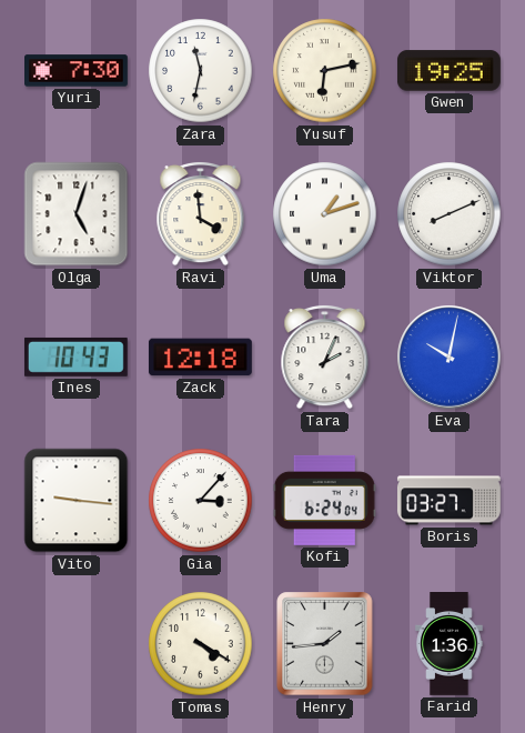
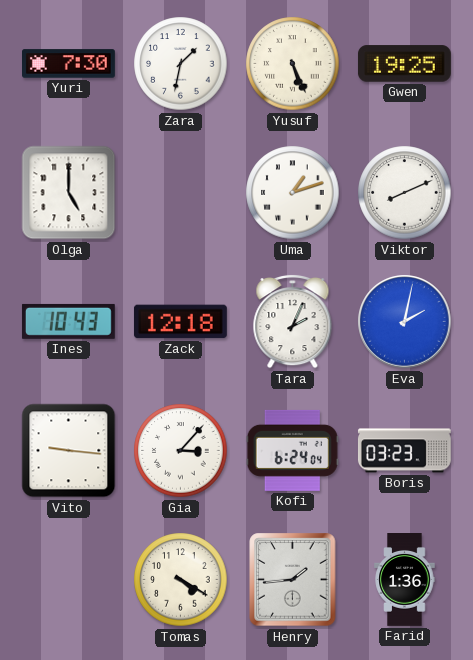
Zara: 11:32 -> 1:32 (181, 64)
Yusuf: 6:13 -> 5:26 (293, 64)
Olga: 5:03 -> 5:00 (69, 193)
Ravi: 3:59 -> none (201, 213)
Eva: 10:02 -> 2:02 (405, 322)
Boris: 03:27 -> 03:23 (404, 451)
